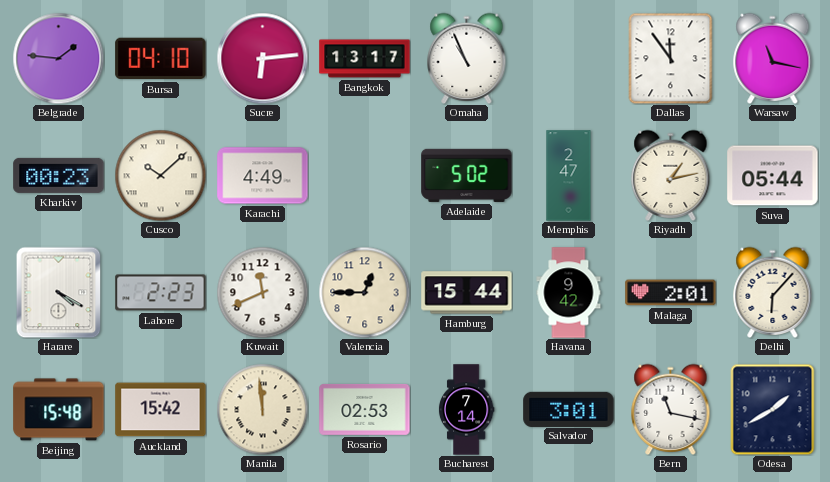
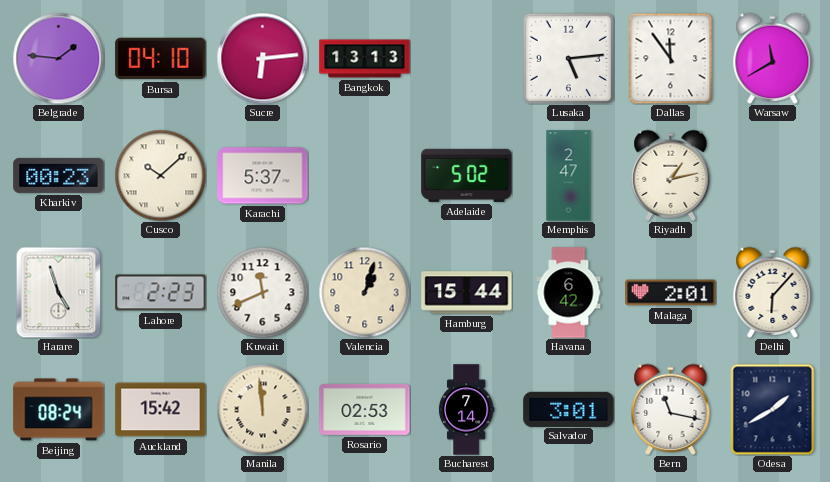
Bangkok: 13:17 -> 13:13 (365, 59)
Omaha: 10:56 -> none (467, 58)
Lusaka: none -> 5:14 (568, 58)
Warsaw: 11:17 -> 11:40 (773, 58)
Karachi: 4:49 -> 5:37 (263, 176)
Suva: 05:44 -> none (773, 176)
Harare: 4:20 -> 4:57 (59, 292)
Valencia: 12:45 -> 1:03 (364, 292)
Havana: 9:42 -> 6:42 (569, 293)
Beijing: 15:48 -> 08:24 (59, 410)
